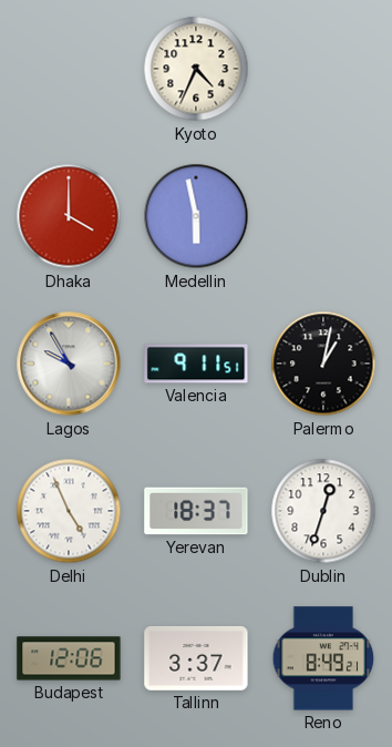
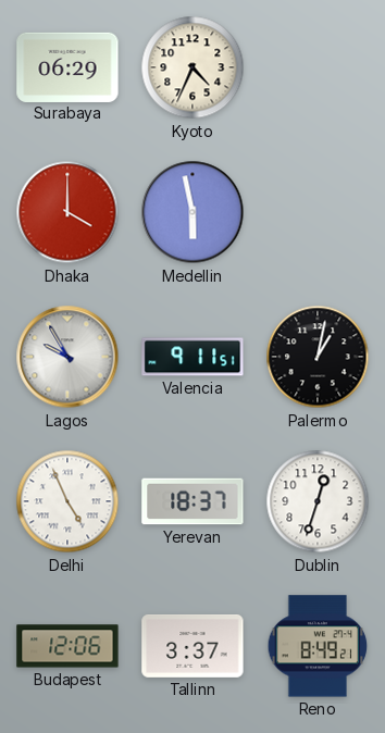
Surabaya: none -> 06:29 (67, 66)
